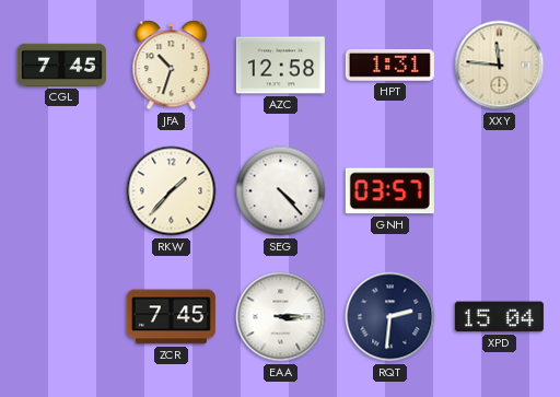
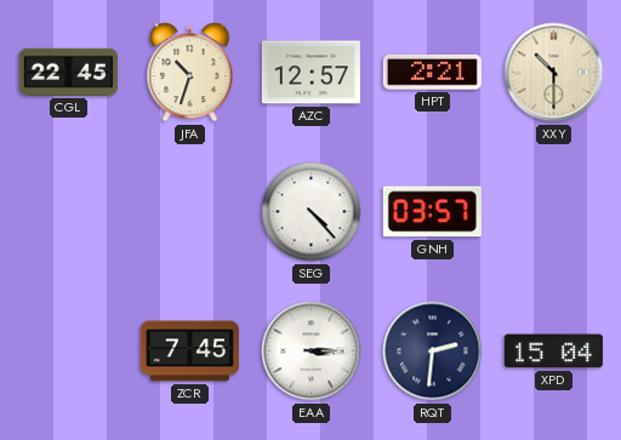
CGL: 7:45 -> 22:45 (68, 72)
AZC: 12:58 -> 12:57 (310, 73)
HPT: 1:31 -> 2:21 (432, 73)
XXY: 11:46 -> 10:30 (554, 73)
RKW: 1:37 -> none (172, 191)
